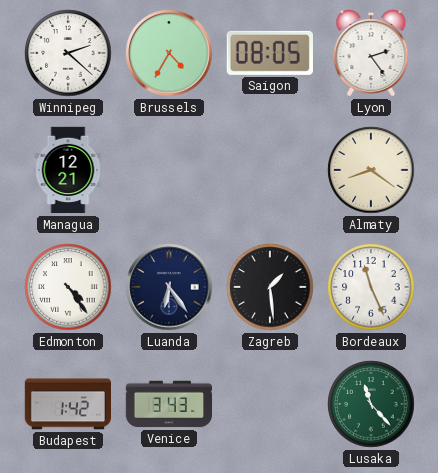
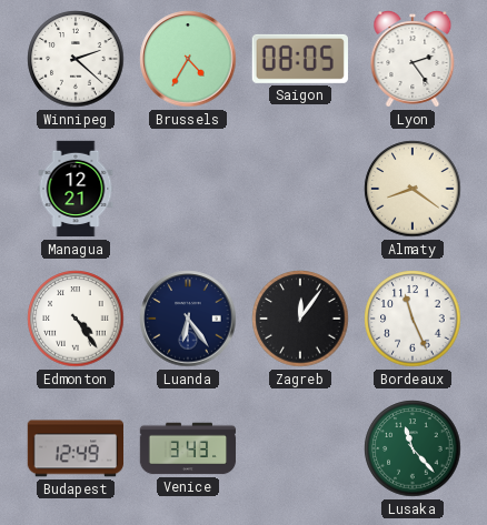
Zagreb: 1:29 -> 12:06 (300, 319)
Budapest: 1:42 -> 12:49 (74, 448)
